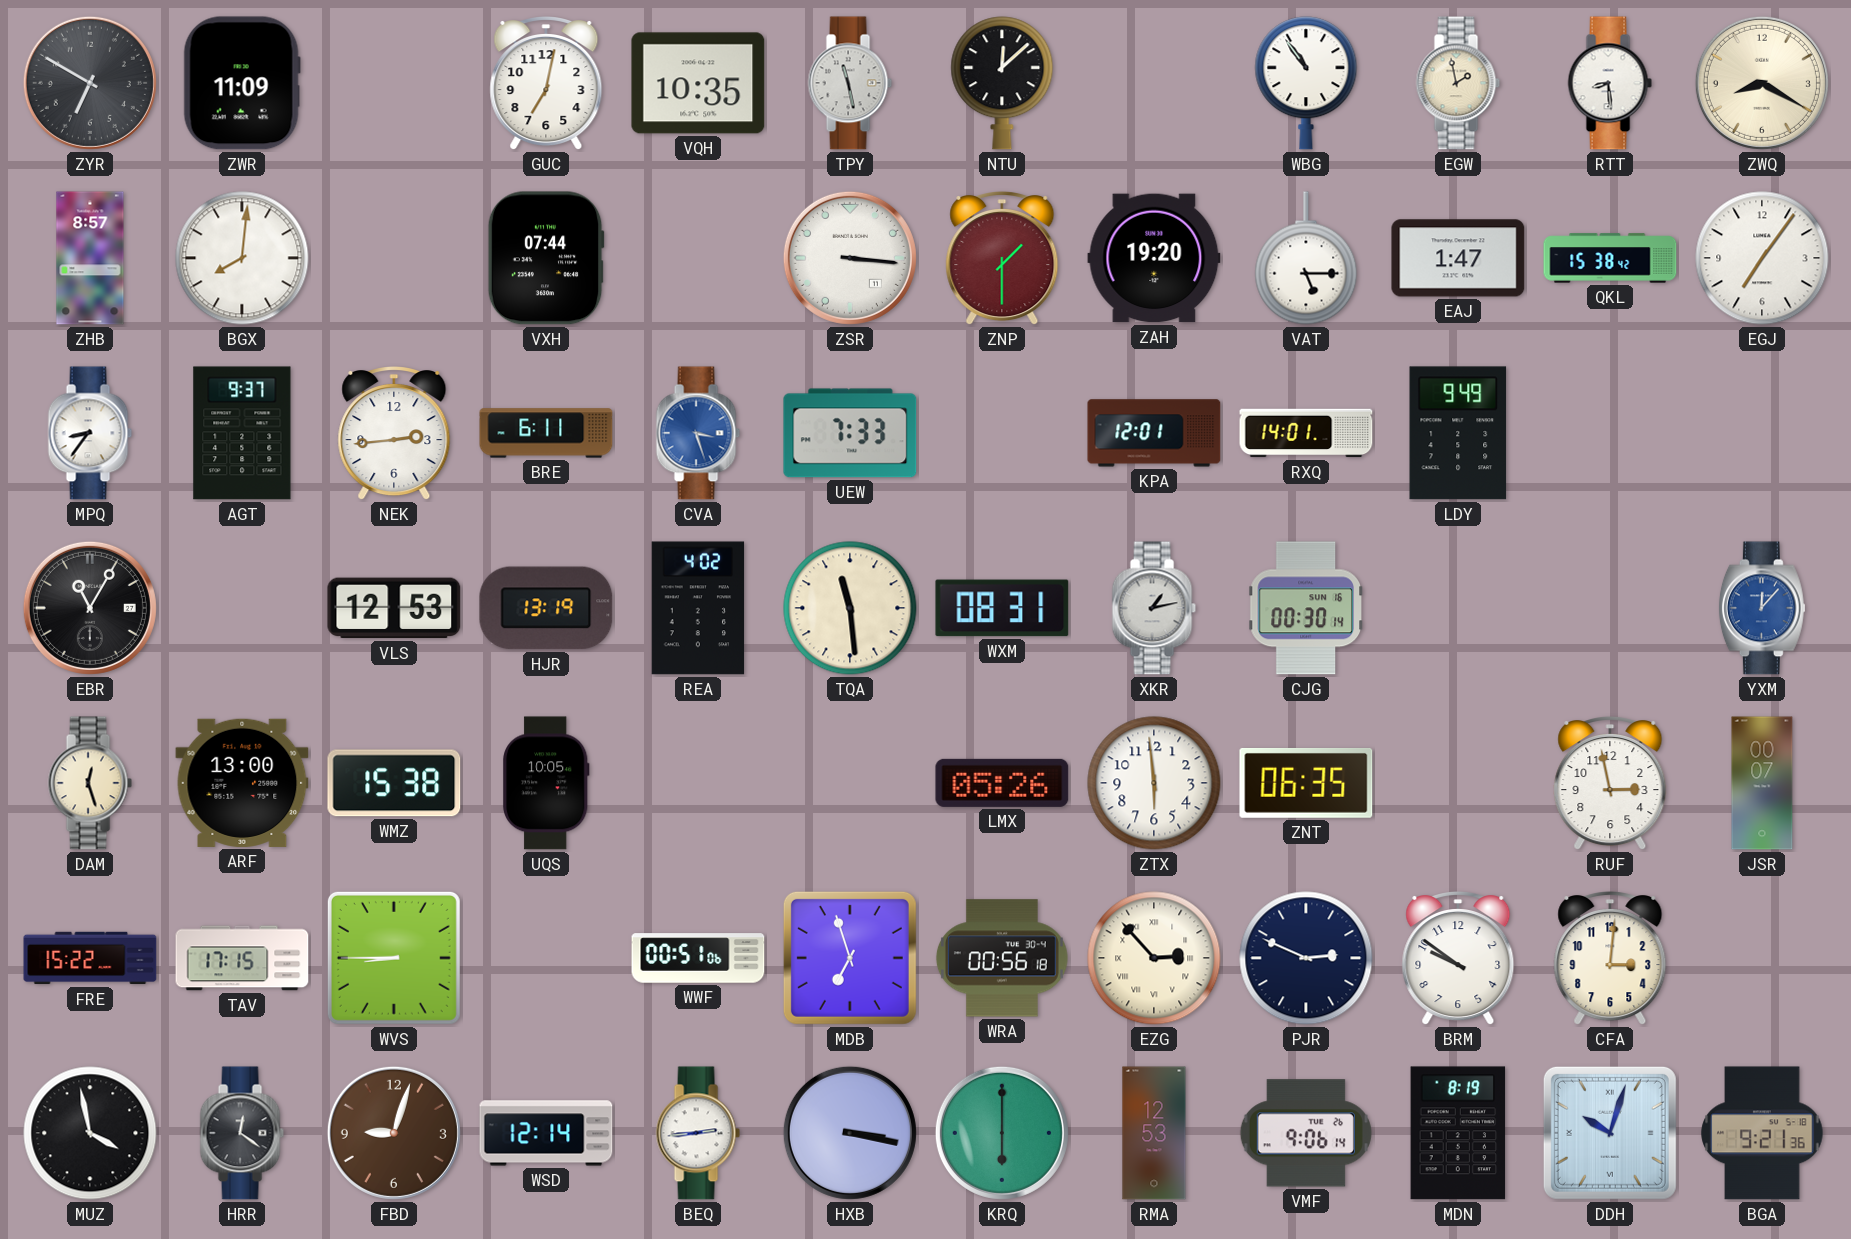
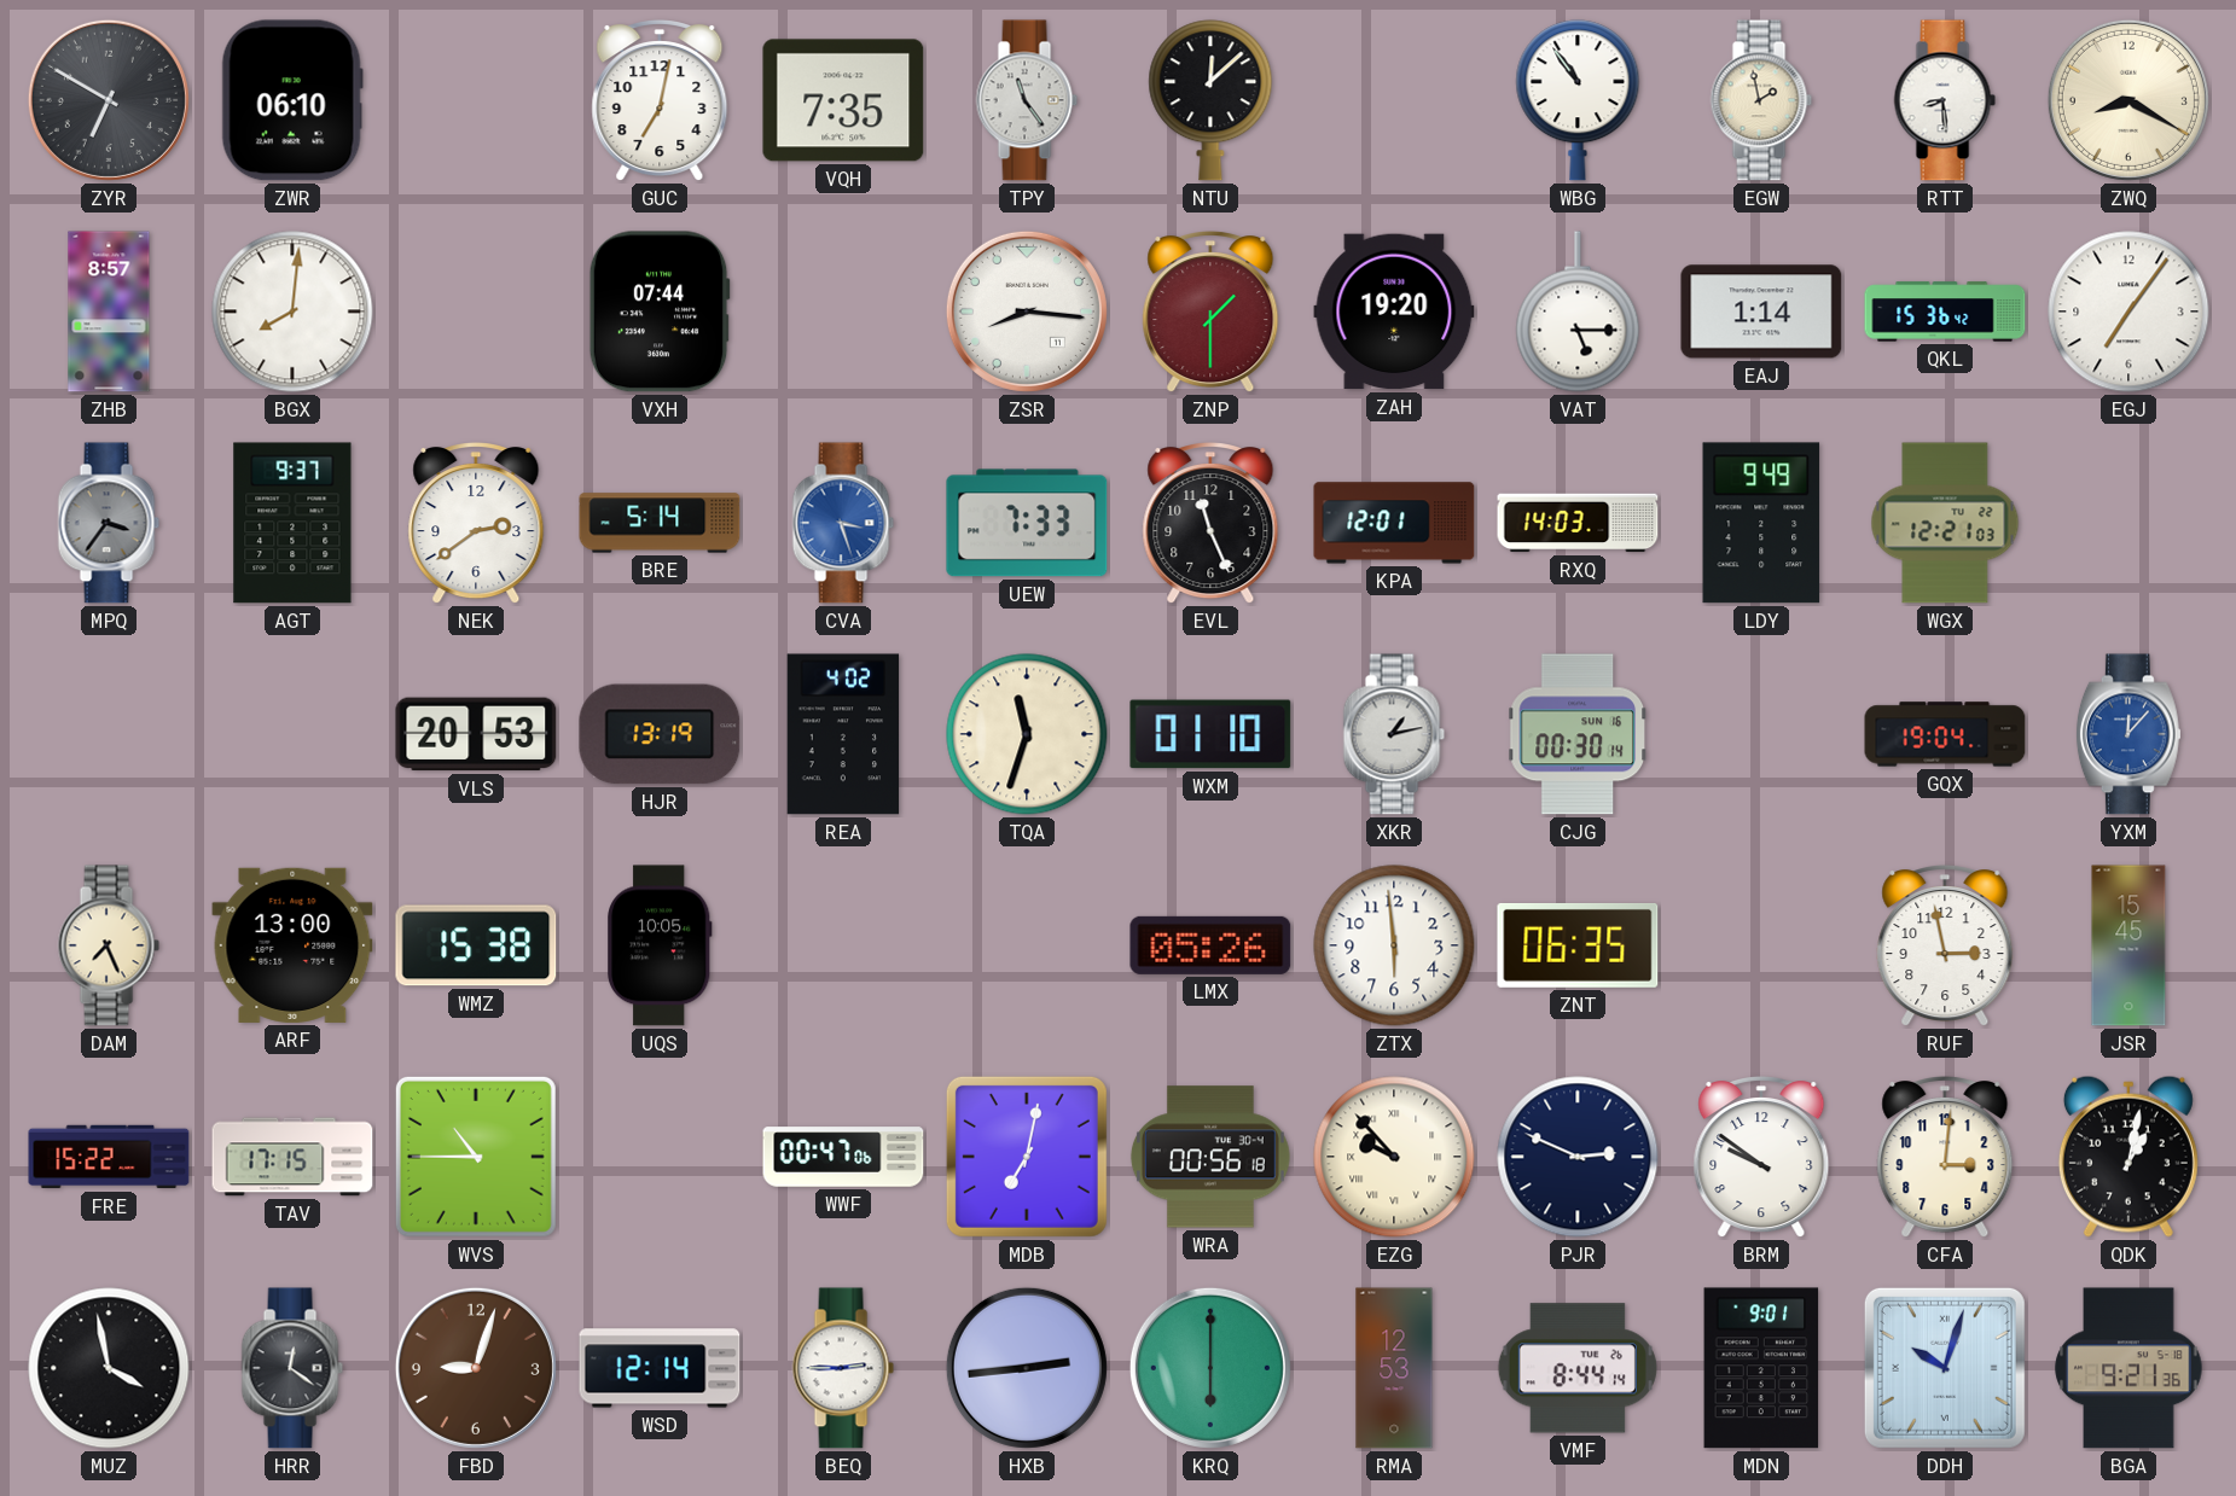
ZWR: 11:09 -> 06:10 (292, 100)
VQH: 10:35 -> 7:35 (843, 100)
TPY: 11:28 -> 11:24 (1027, 100)
ZSR: 3:16 -> 8:16 (1027, 312)
EAJ: 1:47 -> 1:14 (1761, 312)
QKL: 15:38 -> 15:36 (1945, 312)
MPQ: 8:36 -> 3:36 (109, 523)
MPQ dial: white -> grey (109, 523)
NEK: 2:44 -> 2:39 (476, 524)
BRE: 6:11 -> 5:14 (660, 523)
EVL: none -> 11:26 (1210, 524)
RXQ: 14:01 -> 14:03 (1578, 523)
WGX: none -> 12:21 (1945, 523)
EBR: 11:05 -> none (90, 608)
VLS: 12:53 -> 20:53 (476, 734)
TQA: 11:29 -> 11:33 (1027, 734)
WXM: 08:31 -> 01:10 (1210, 734)
GQX: none -> 19:04 (1945, 734)
DAM: 12:27 -> 7:26 (109, 945)
JSR: 00:07 -> 15:45 (2128, 945)
WVS: 8:45 -> 10:45 (476, 1157)
WWF: 00:51 -> 00:47 (843, 1157)
MDB: 6:57 -> 7:02 (1027, 1157)
EZG: 2:53 -> 9:53 (1394, 1157)
QDK: none -> 1:02 (2128, 1157)
BEQ: 2:44 -> 2:45 (843, 1368)
HXB: 3:17 -> 2:44 (1027, 1368)
VMF: 9:06 -> 8:44 (1578, 1368)
MDN: 8:19 -> 9:01 (1761, 1368)
